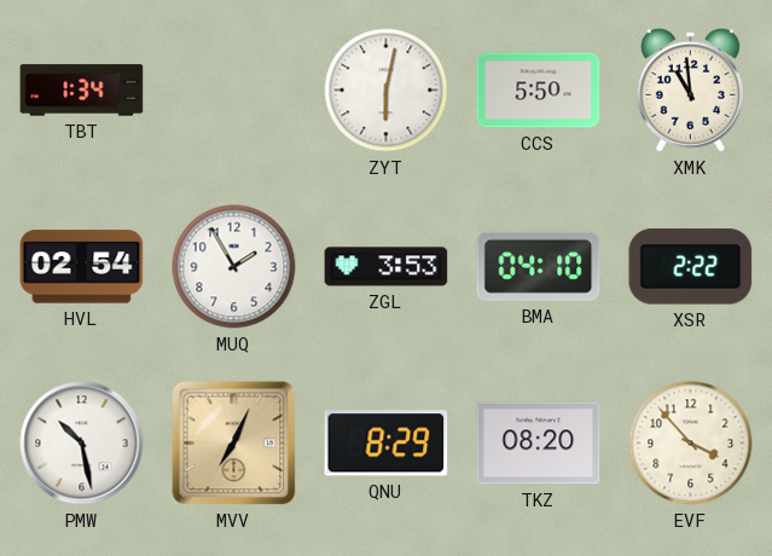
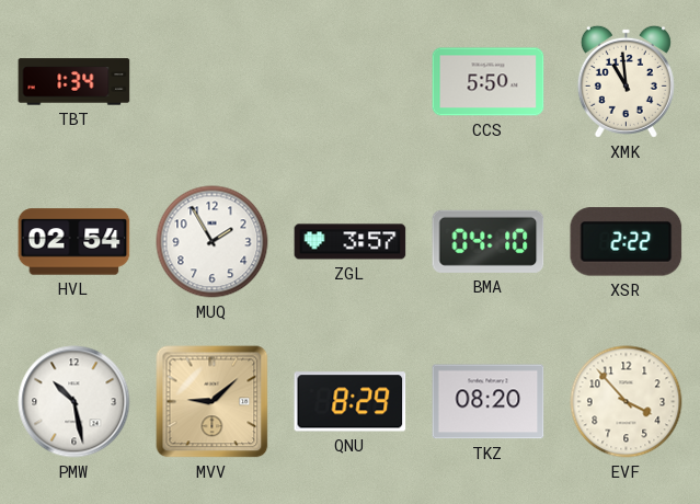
ZYT: 6:02 -> none (387, 91)
ZGL: 3:53 -> 3:57 (351, 242)
MVV: 7:04 -> 9:08 (213, 402)
